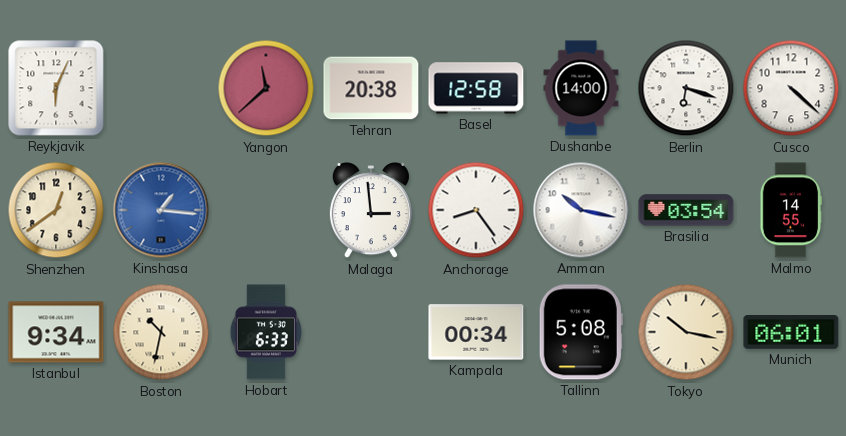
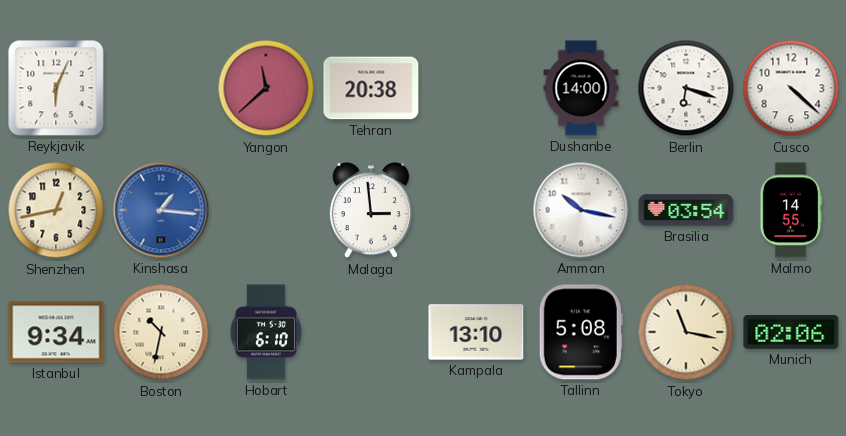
Basel: 12:58 -> none (476, 88)
Shenzhen: 12:39 -> 12:43 (56, 210)
Anchorage: 8:24 -> none (476, 210)
Hobart: 6:33 -> 6:10 (266, 332)
Kampala: 00:34 -> 13:10 (476, 332)
Tokyo: 10:17 -> 11:17 (686, 332)
Munich: 06:01 -> 02:06 (791, 333)
